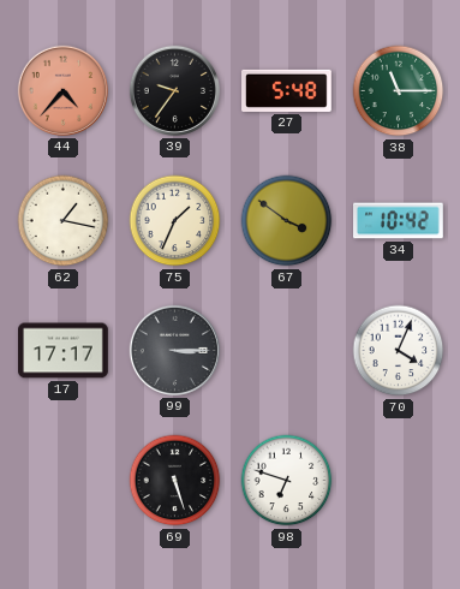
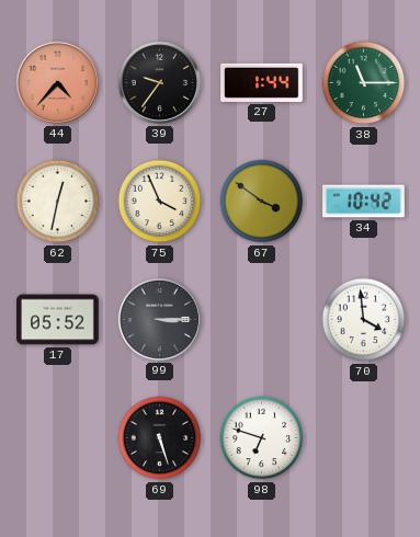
27: 5:48 -> 1:44 (262, 82)
62: 1:17 -> 12:32 (58, 202)
75: 1:34 -> 3:56 (160, 202)
17: 17:17 -> 05:52 (58, 320)
70: 4:04 -> 3:59 (364, 320)
